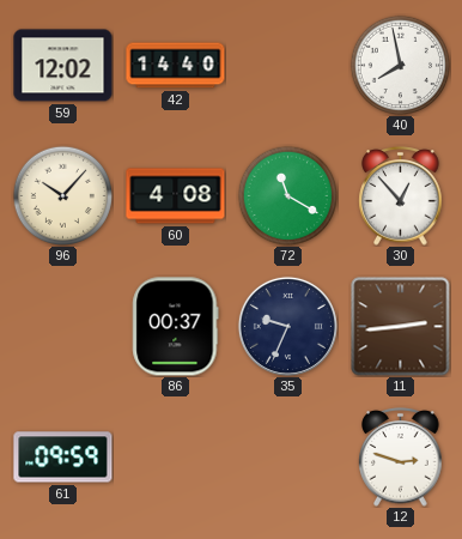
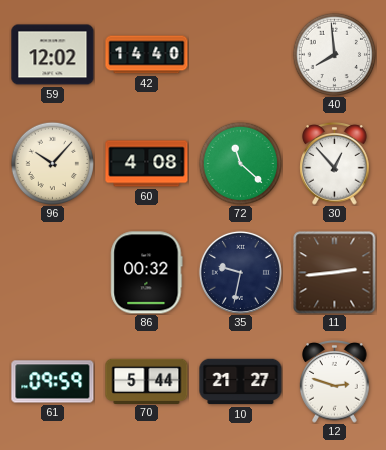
40: 7:58 -> 7:59 (334, 54)
72: 11:20 -> 11:22 (240, 163)
86: 00:37 -> 00:32 (147, 273)
35: 9:34 -> 9:32 (240, 272)
70: none -> 5:44 (147, 381)
10: none -> 21:27 (241, 382)
